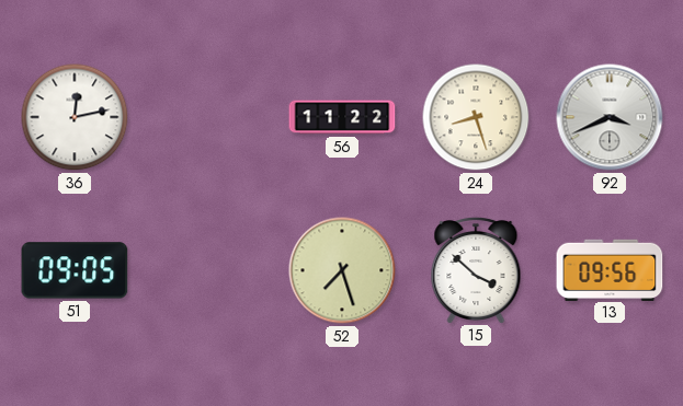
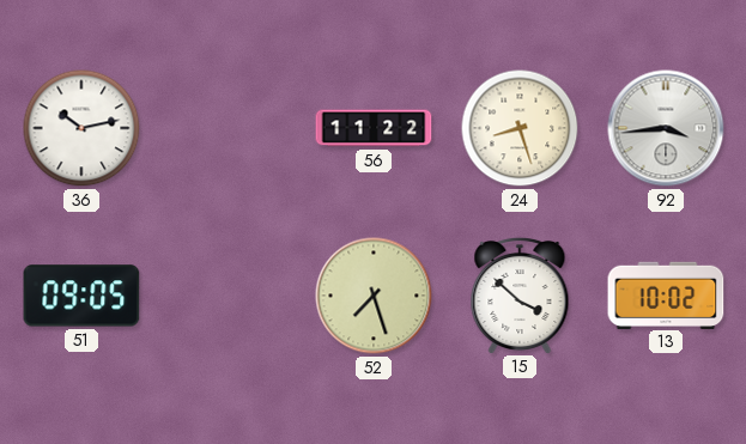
36: 12:13 -> 10:13 (81, 128)
92: 3:41 -> 3:44 (666, 128)
13: 09:56 -> 10:02 (666, 294)
